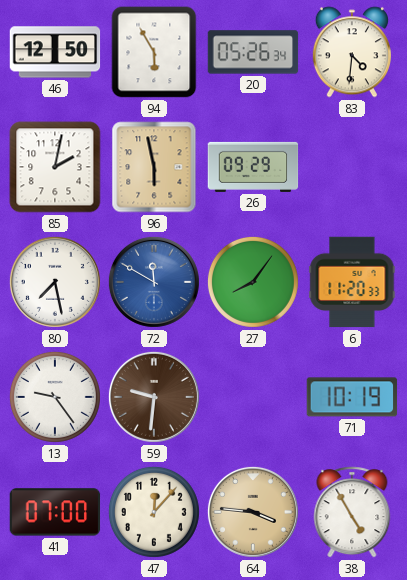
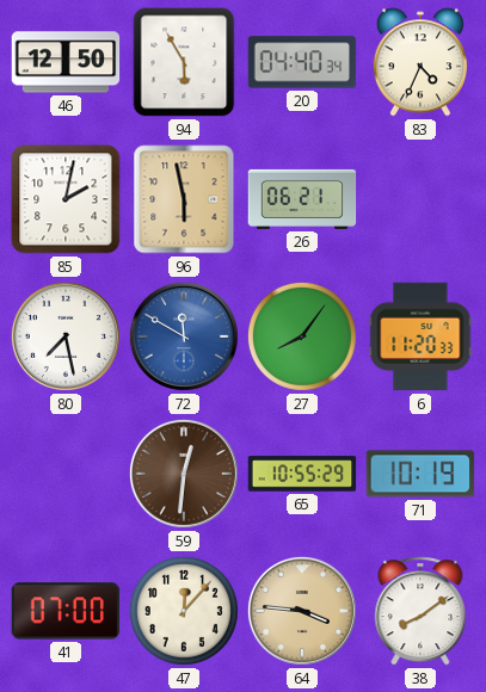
20: 05:26 -> 04:40 (302, 62)
83: 4:31 -> 4:34 (420, 62)
26: 09:29 -> 06:21 (302, 199)
13: 9:24 -> none (55, 397)
59: 9:31 -> 12:31 (184, 474)
65: none -> 10:55 (302, 474)
38: 4:55 -> 8:09 (420, 611)
